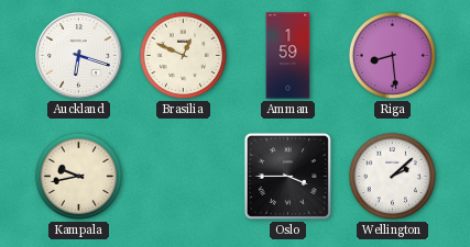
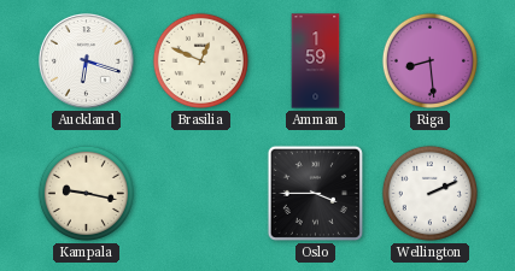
Kampala: 9:43 -> 9:17 (86, 193)
Wellington: 2:08 -> 2:11 (429, 193)
